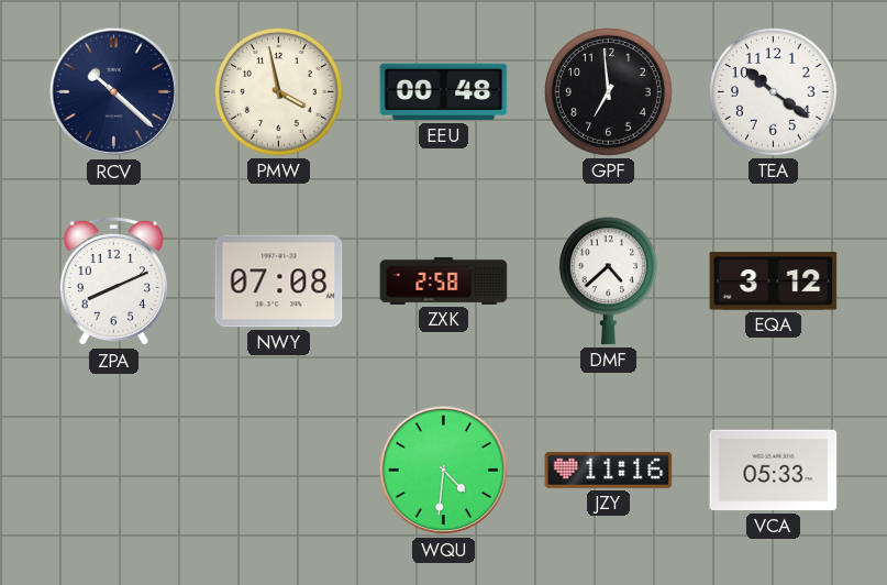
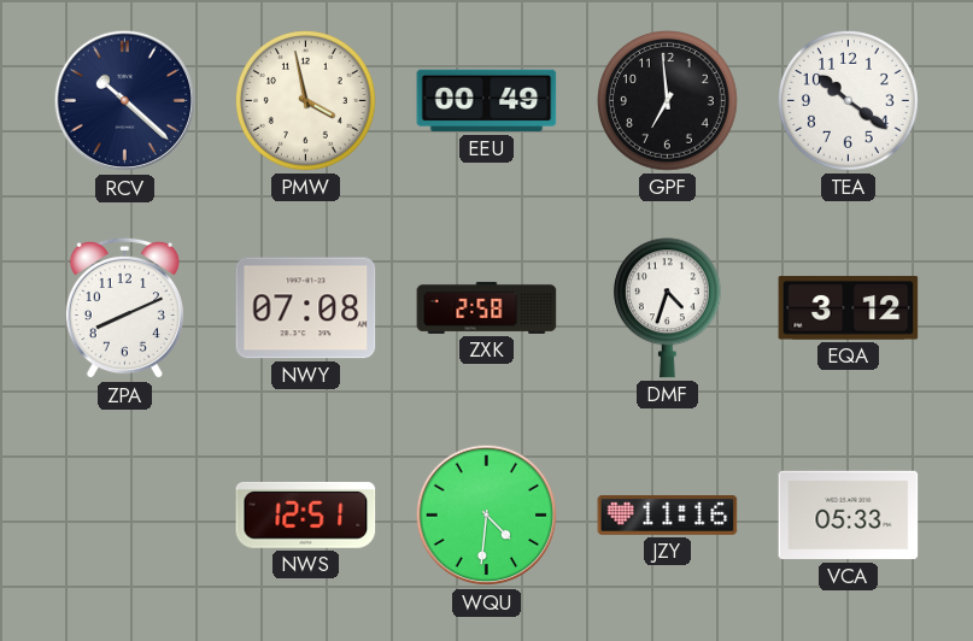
EEU: 00:48 -> 00:49 (487, 101)
DMF: 4:38 -> 4:33 (667, 308)
NWS: none -> 12:51 (306, 514)
